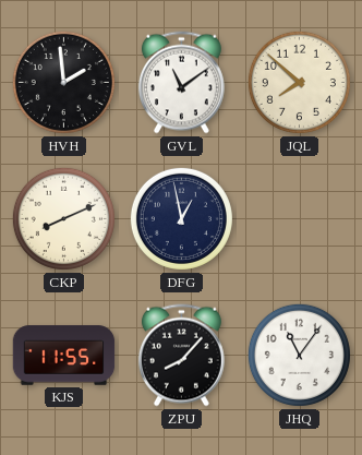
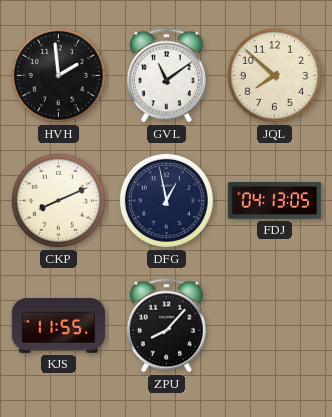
FDJ: none -> 04:13 (275, 201)
JHQ: 11:06 -> none (299, 355)
